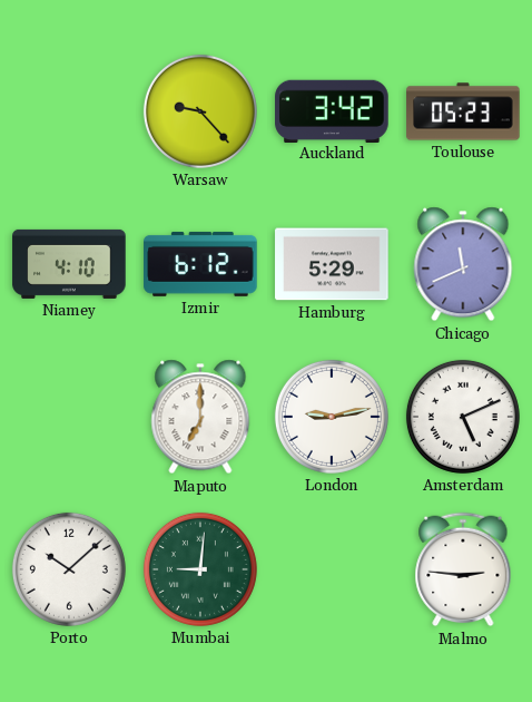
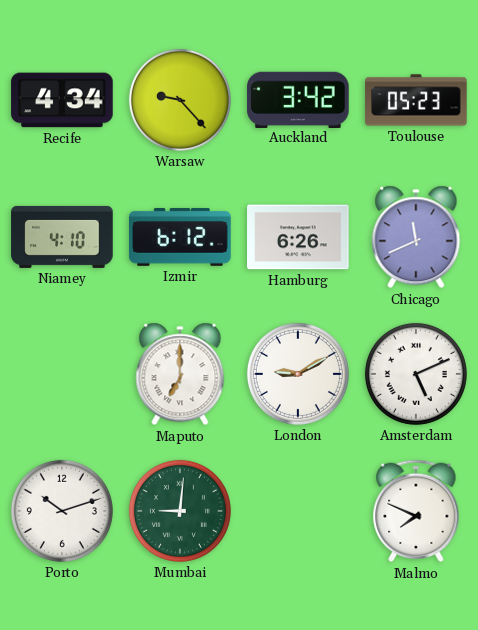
Recife: none -> 4:34 (62, 100)
Hamburg: 5:29 -> 6:26 (298, 237)
London: 9:13 -> 9:10 (298, 374)
Porto: 10:08 -> 10:12 (62, 511)
Malmo: 2:46 -> 7:49 (416, 511)
